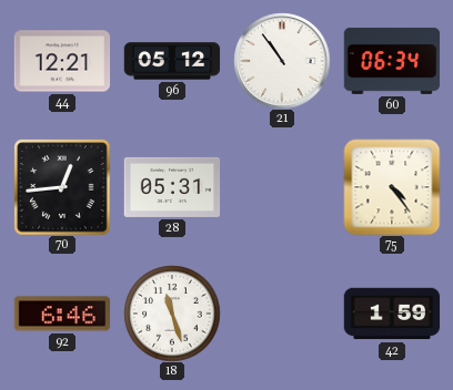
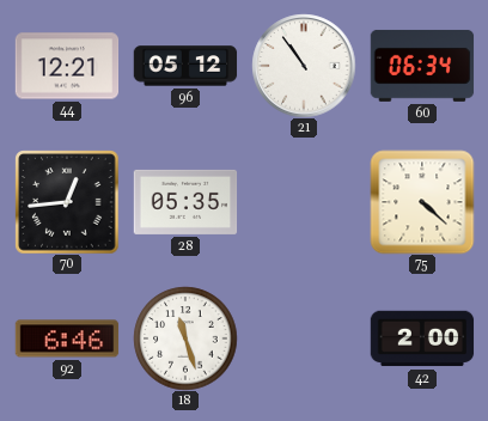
28: 05:31 -> 05:35 (185, 202)
75: 4:24 -> 4:22 (422, 202)
42: 1:59 -> 2:00 (422, 338)
